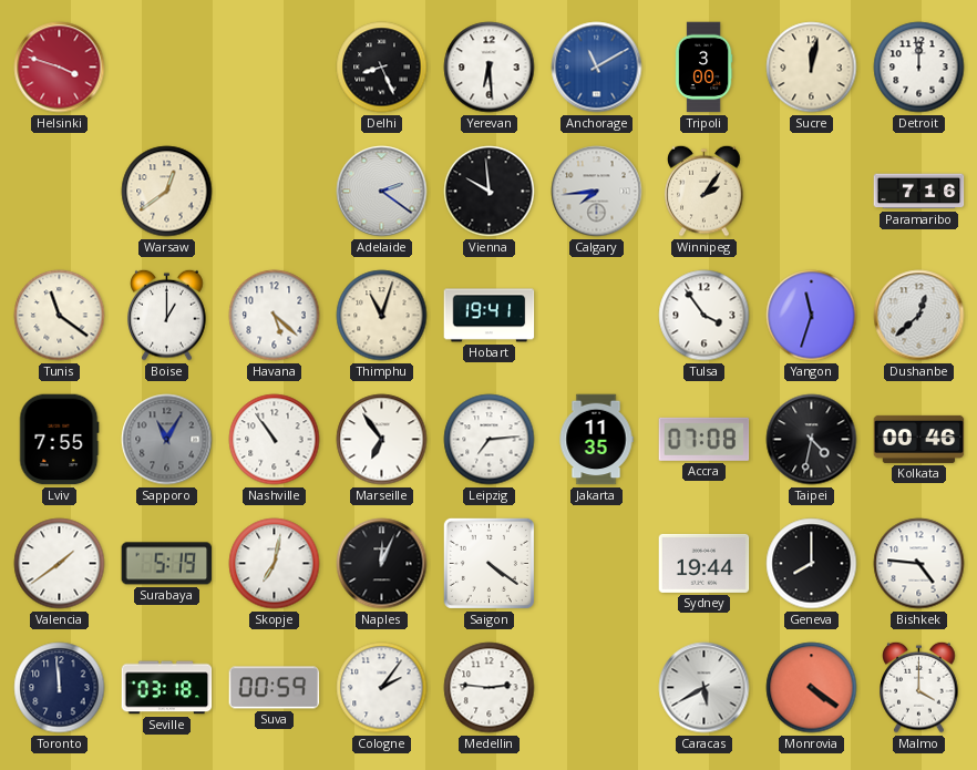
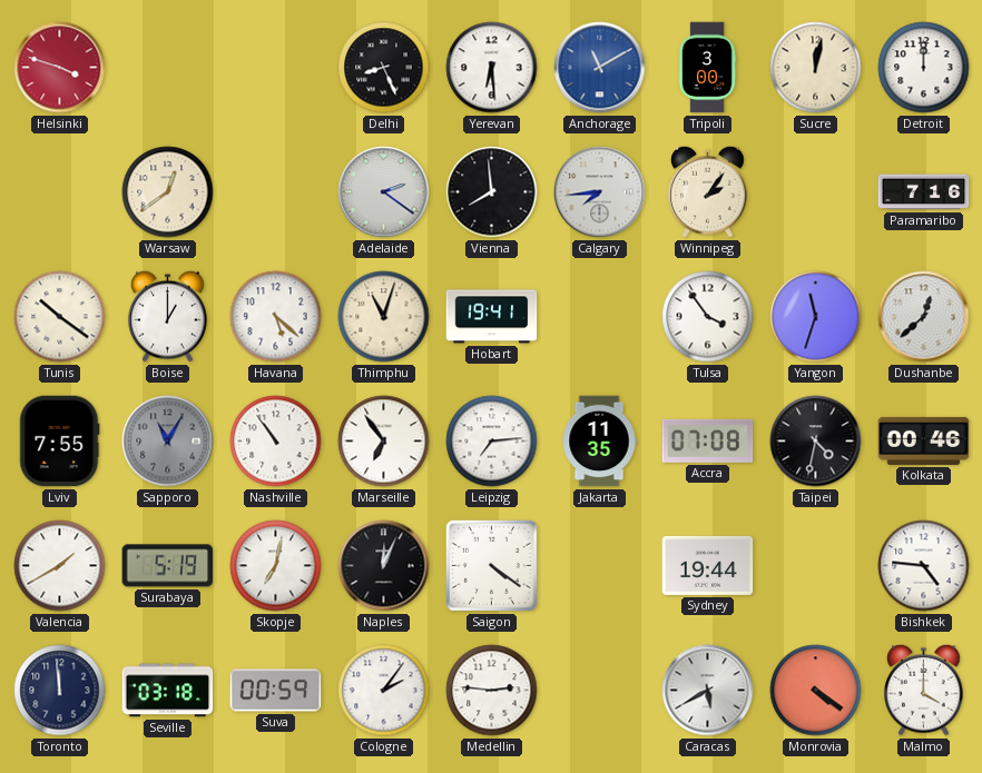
Vienna: 9:59 -> 7:59 (492, 192)
Tunis: 11:21 -> 10:21 (60, 317)
Valencia: 1:39 -> 1:40 (60, 566)
Geneva: 8:00 -> none (812, 564)
